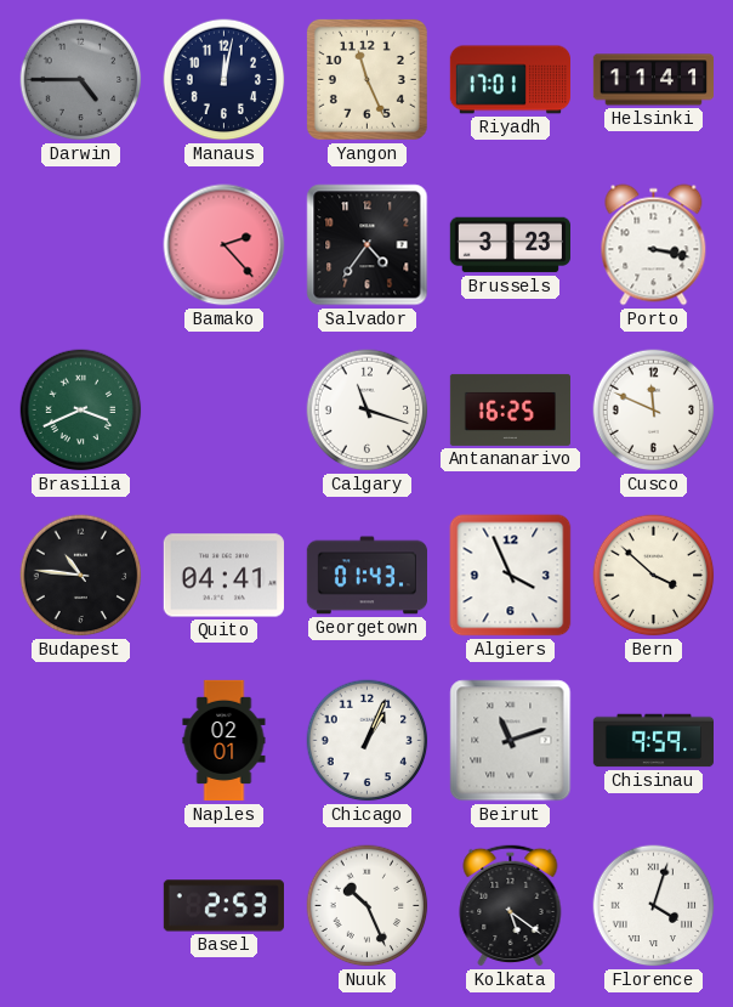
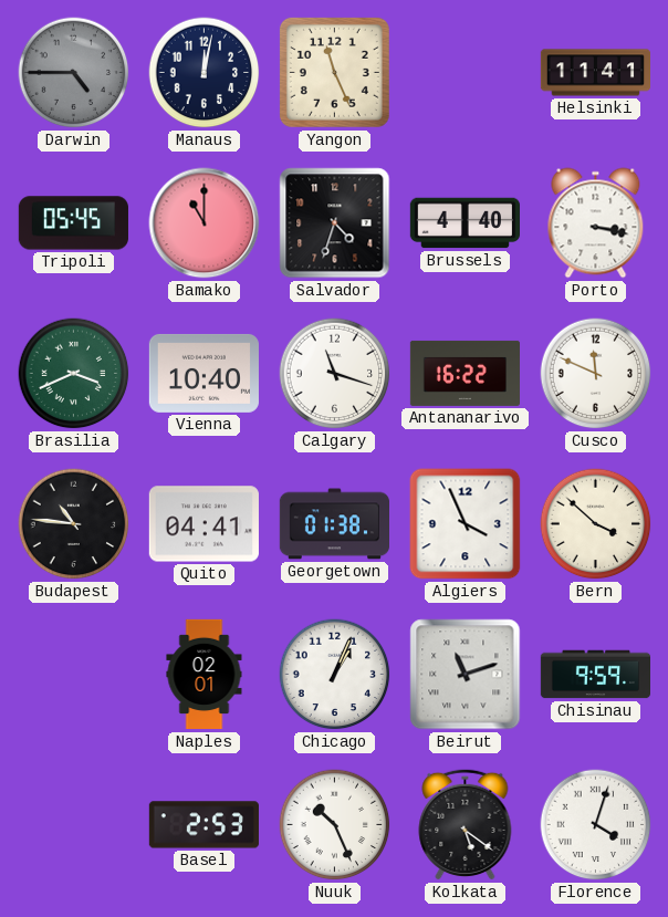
Riyadh: 17:01 -> none (510, 80)
Tripoli: none -> 05:45 (73, 223)
Bamako: 2:23 -> 11:00 (205, 223)
Salvador: 4:36 -> 4:33 (335, 223)
Brussels: 3:23 -> 4:40 (465, 223)
Vienna: none -> 10:40 (203, 373)
Antananarivo: 16:25 -> 16:22 (465, 373)
Georgetown: 01:43 -> 01:38 (334, 524)
